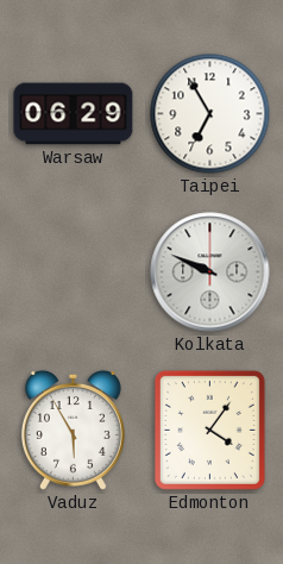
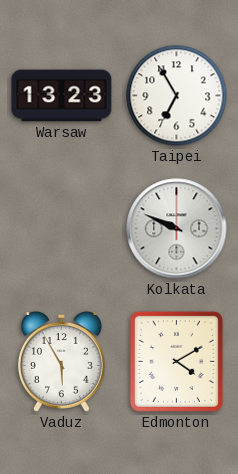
Warsaw: 06:29 -> 13:23 (62, 96)
Edmonton: 4:06 -> 4:10 (176, 361)
